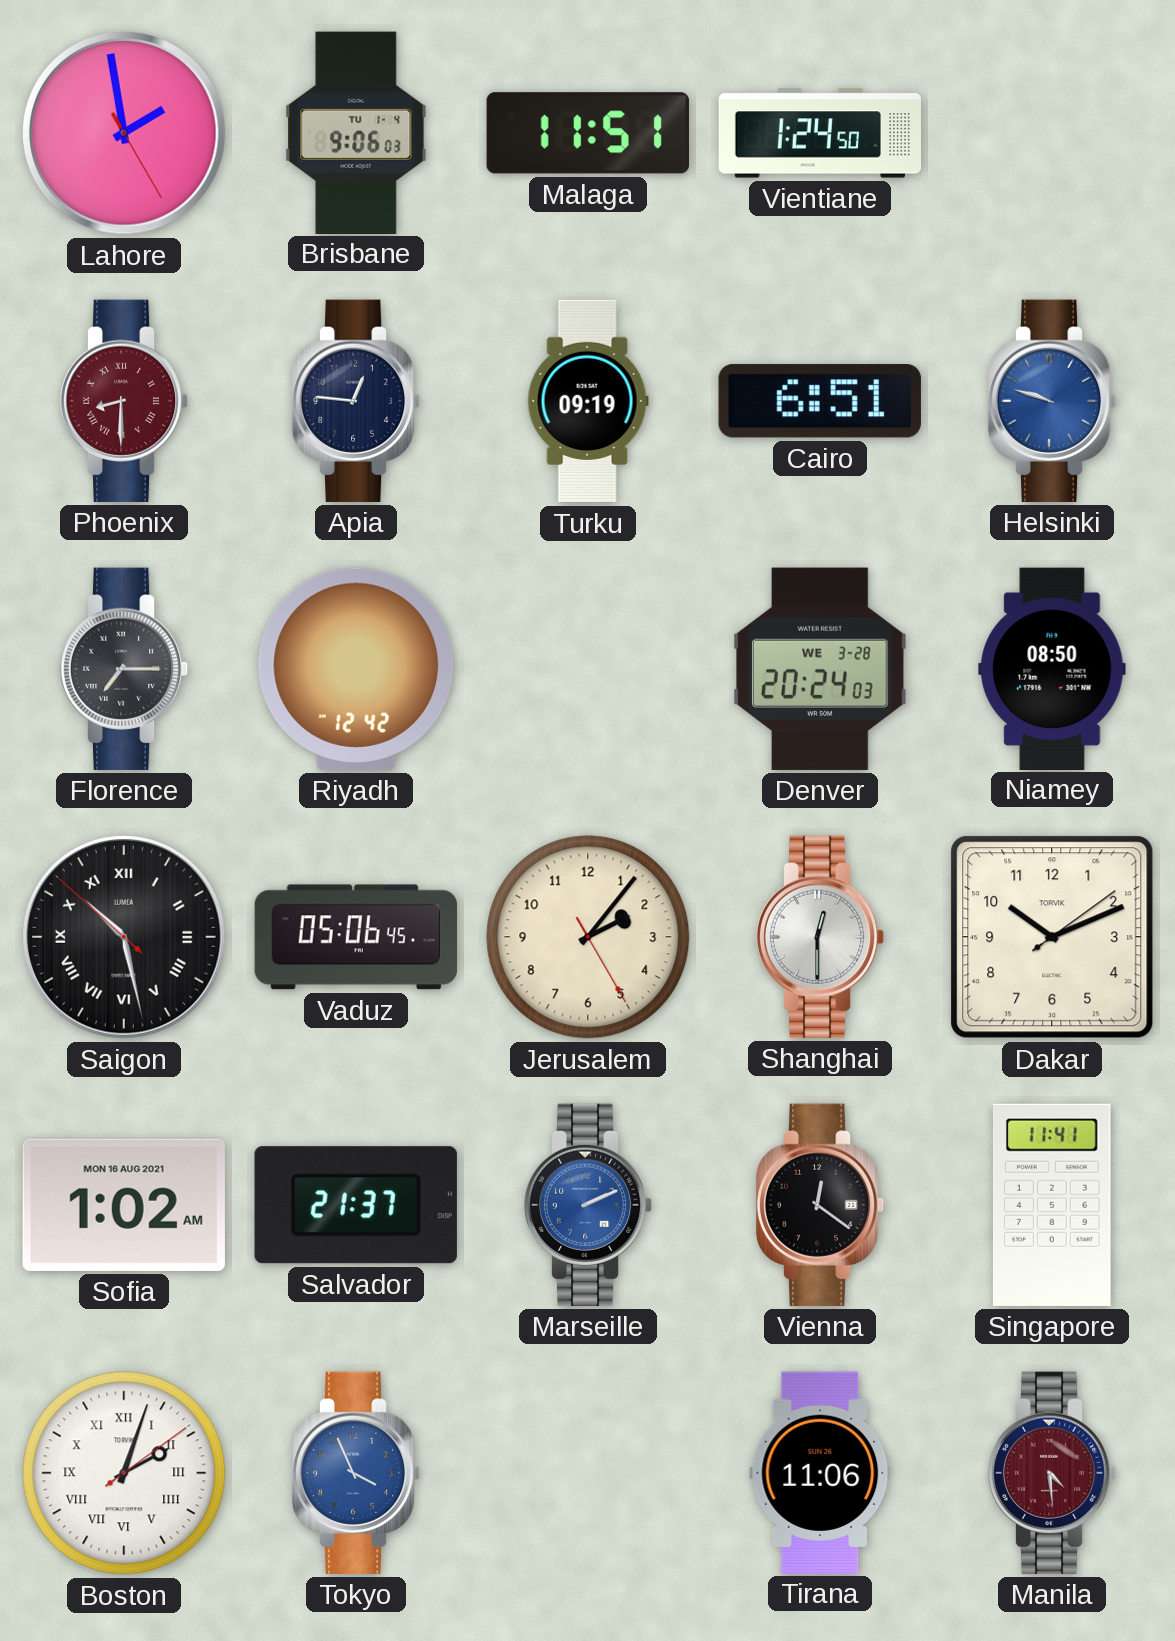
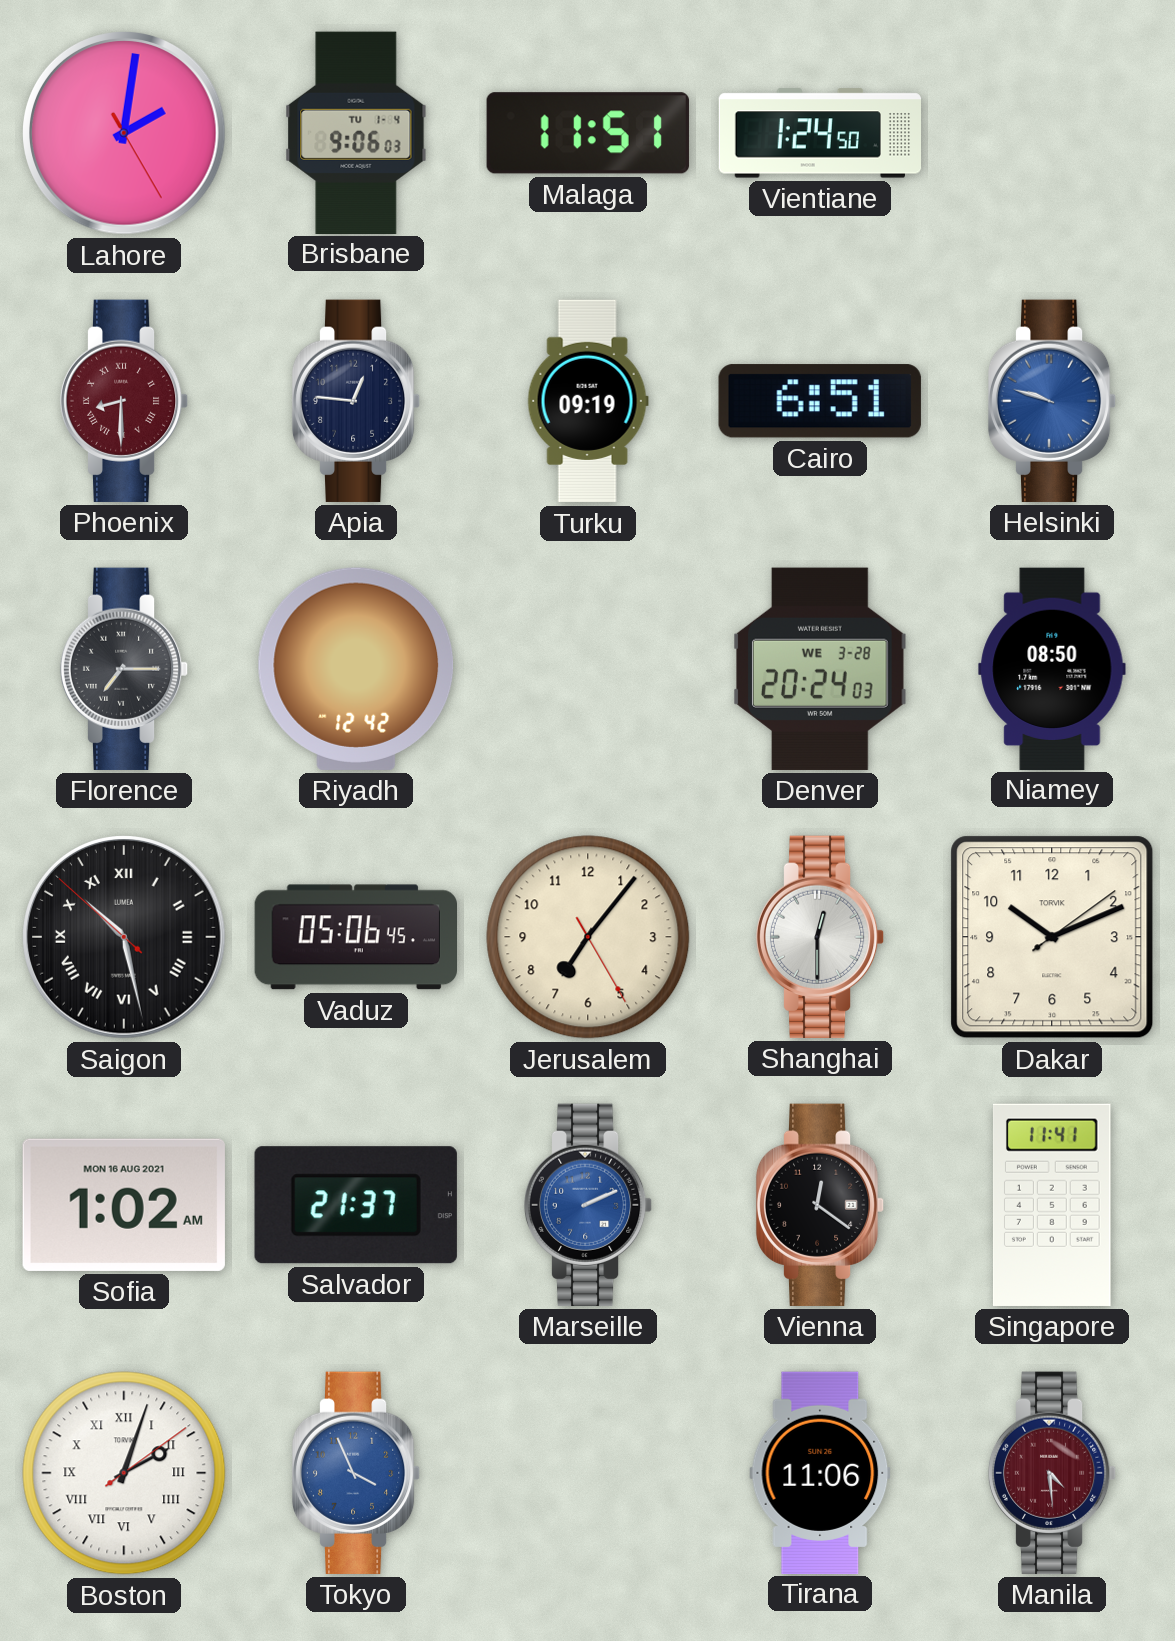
Lahore: 1:58 -> 2:01 (124, 133)
Jerusalem: 2:06 -> 7:06 (588, 937)
